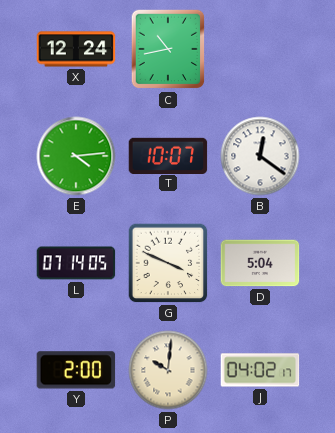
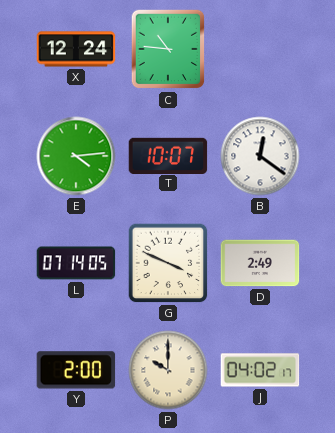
C: 10:43 -> 10:46 (168, 49)
D: 5:04 -> 2:49 (260, 263)
P: 10:01 -> 10:00 (168, 370)
